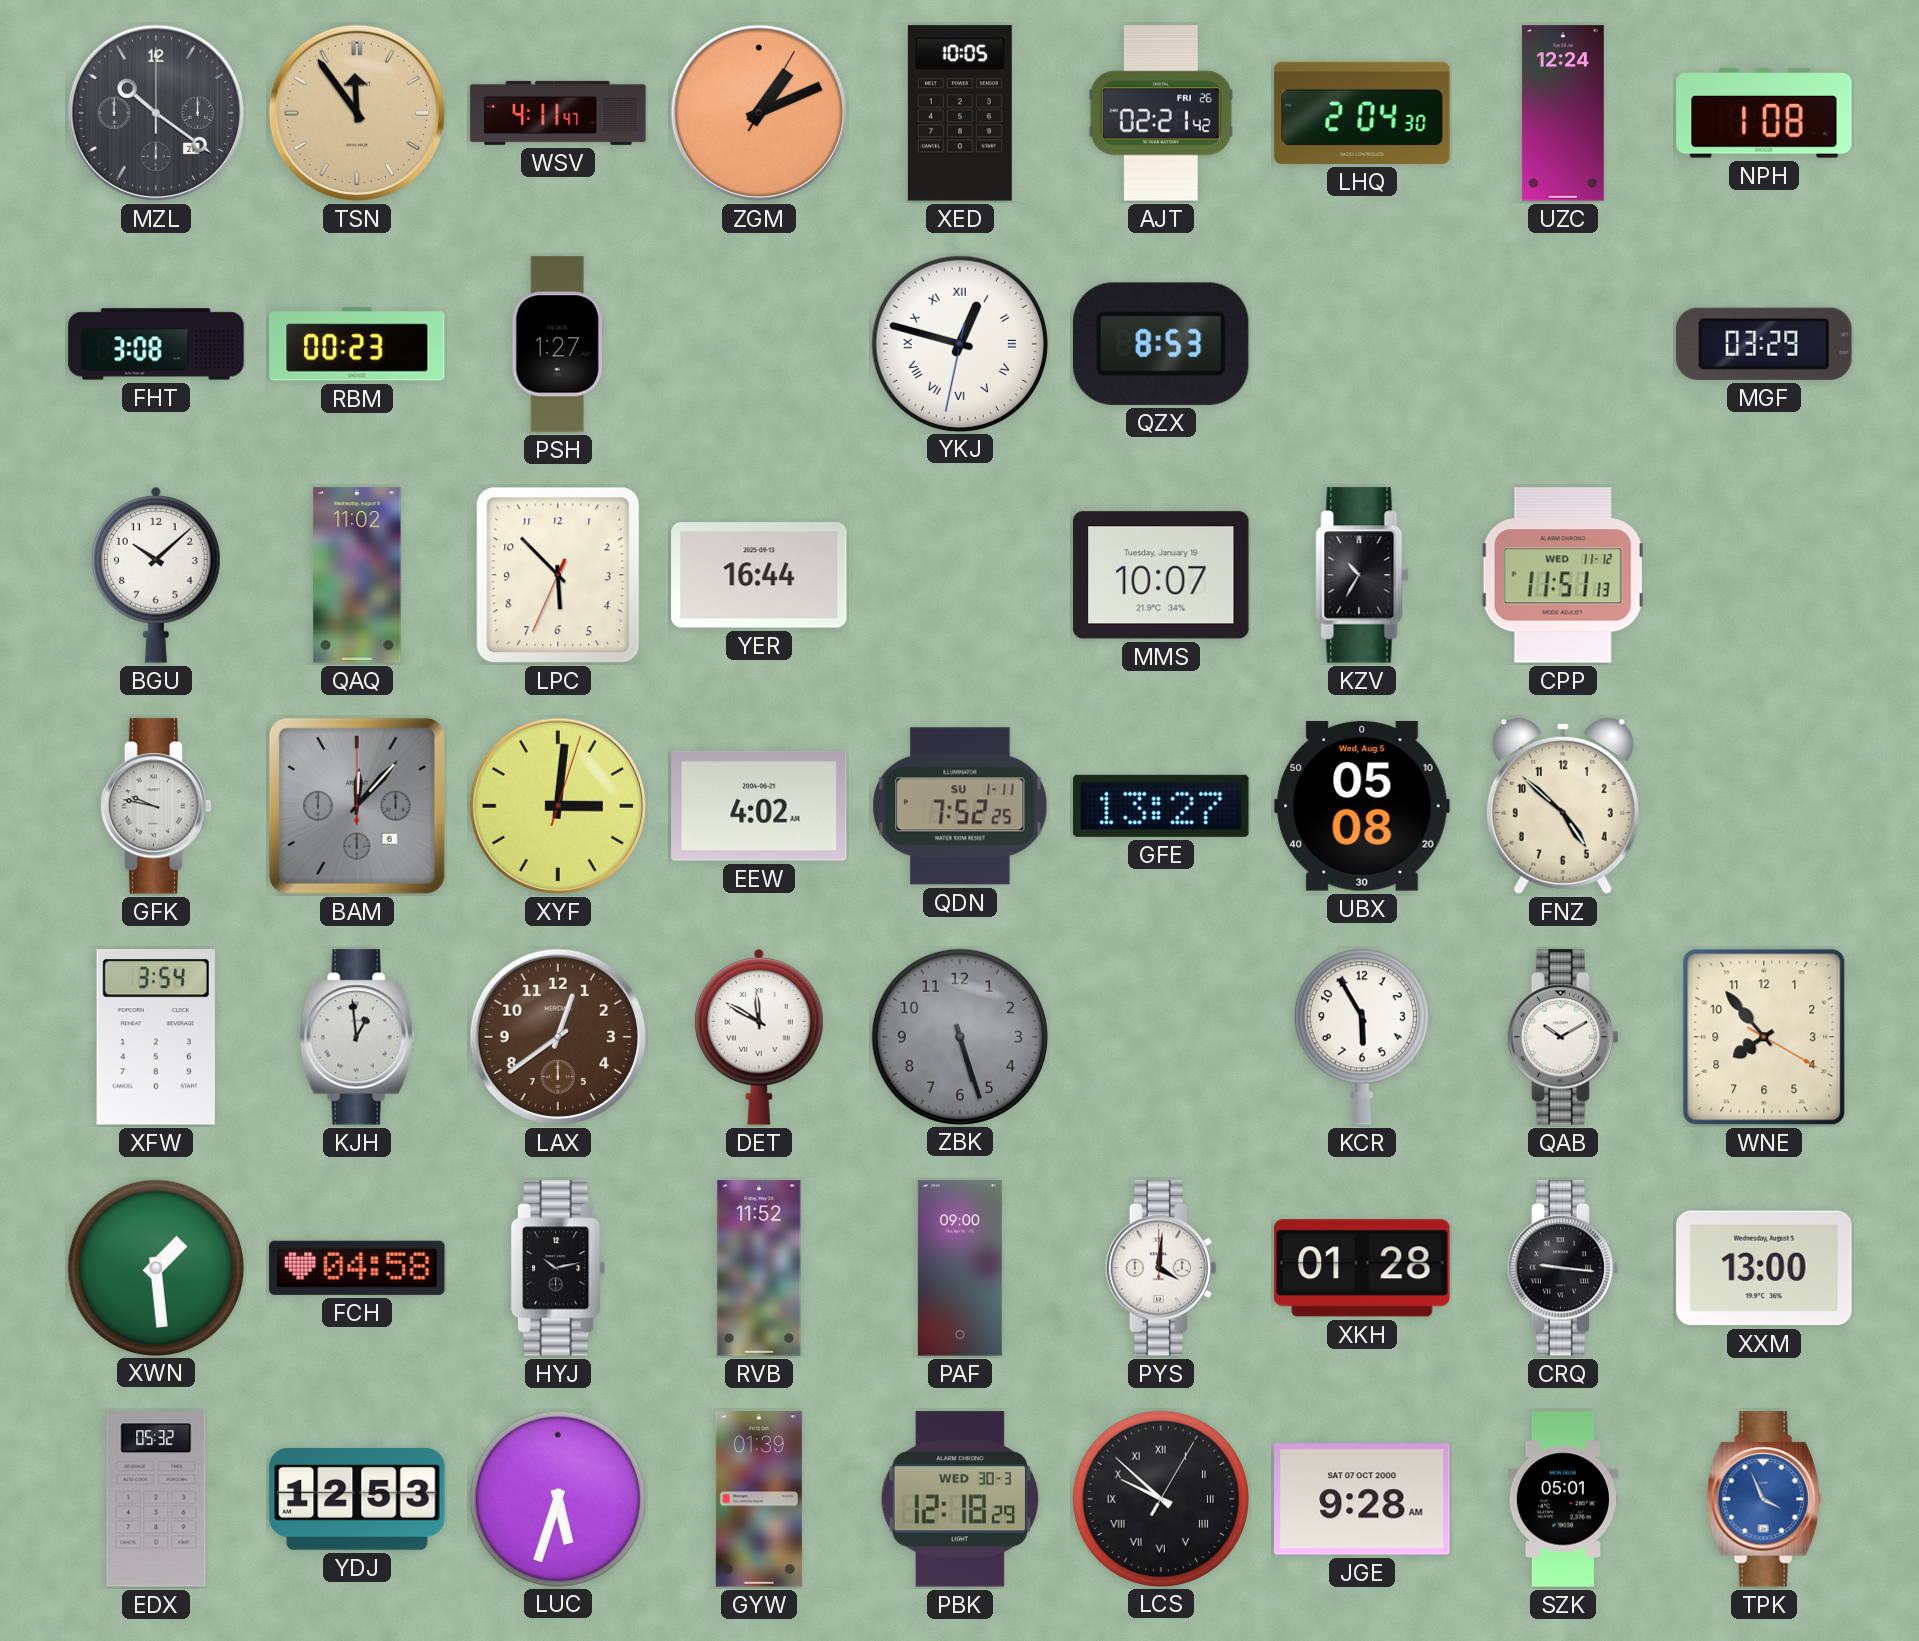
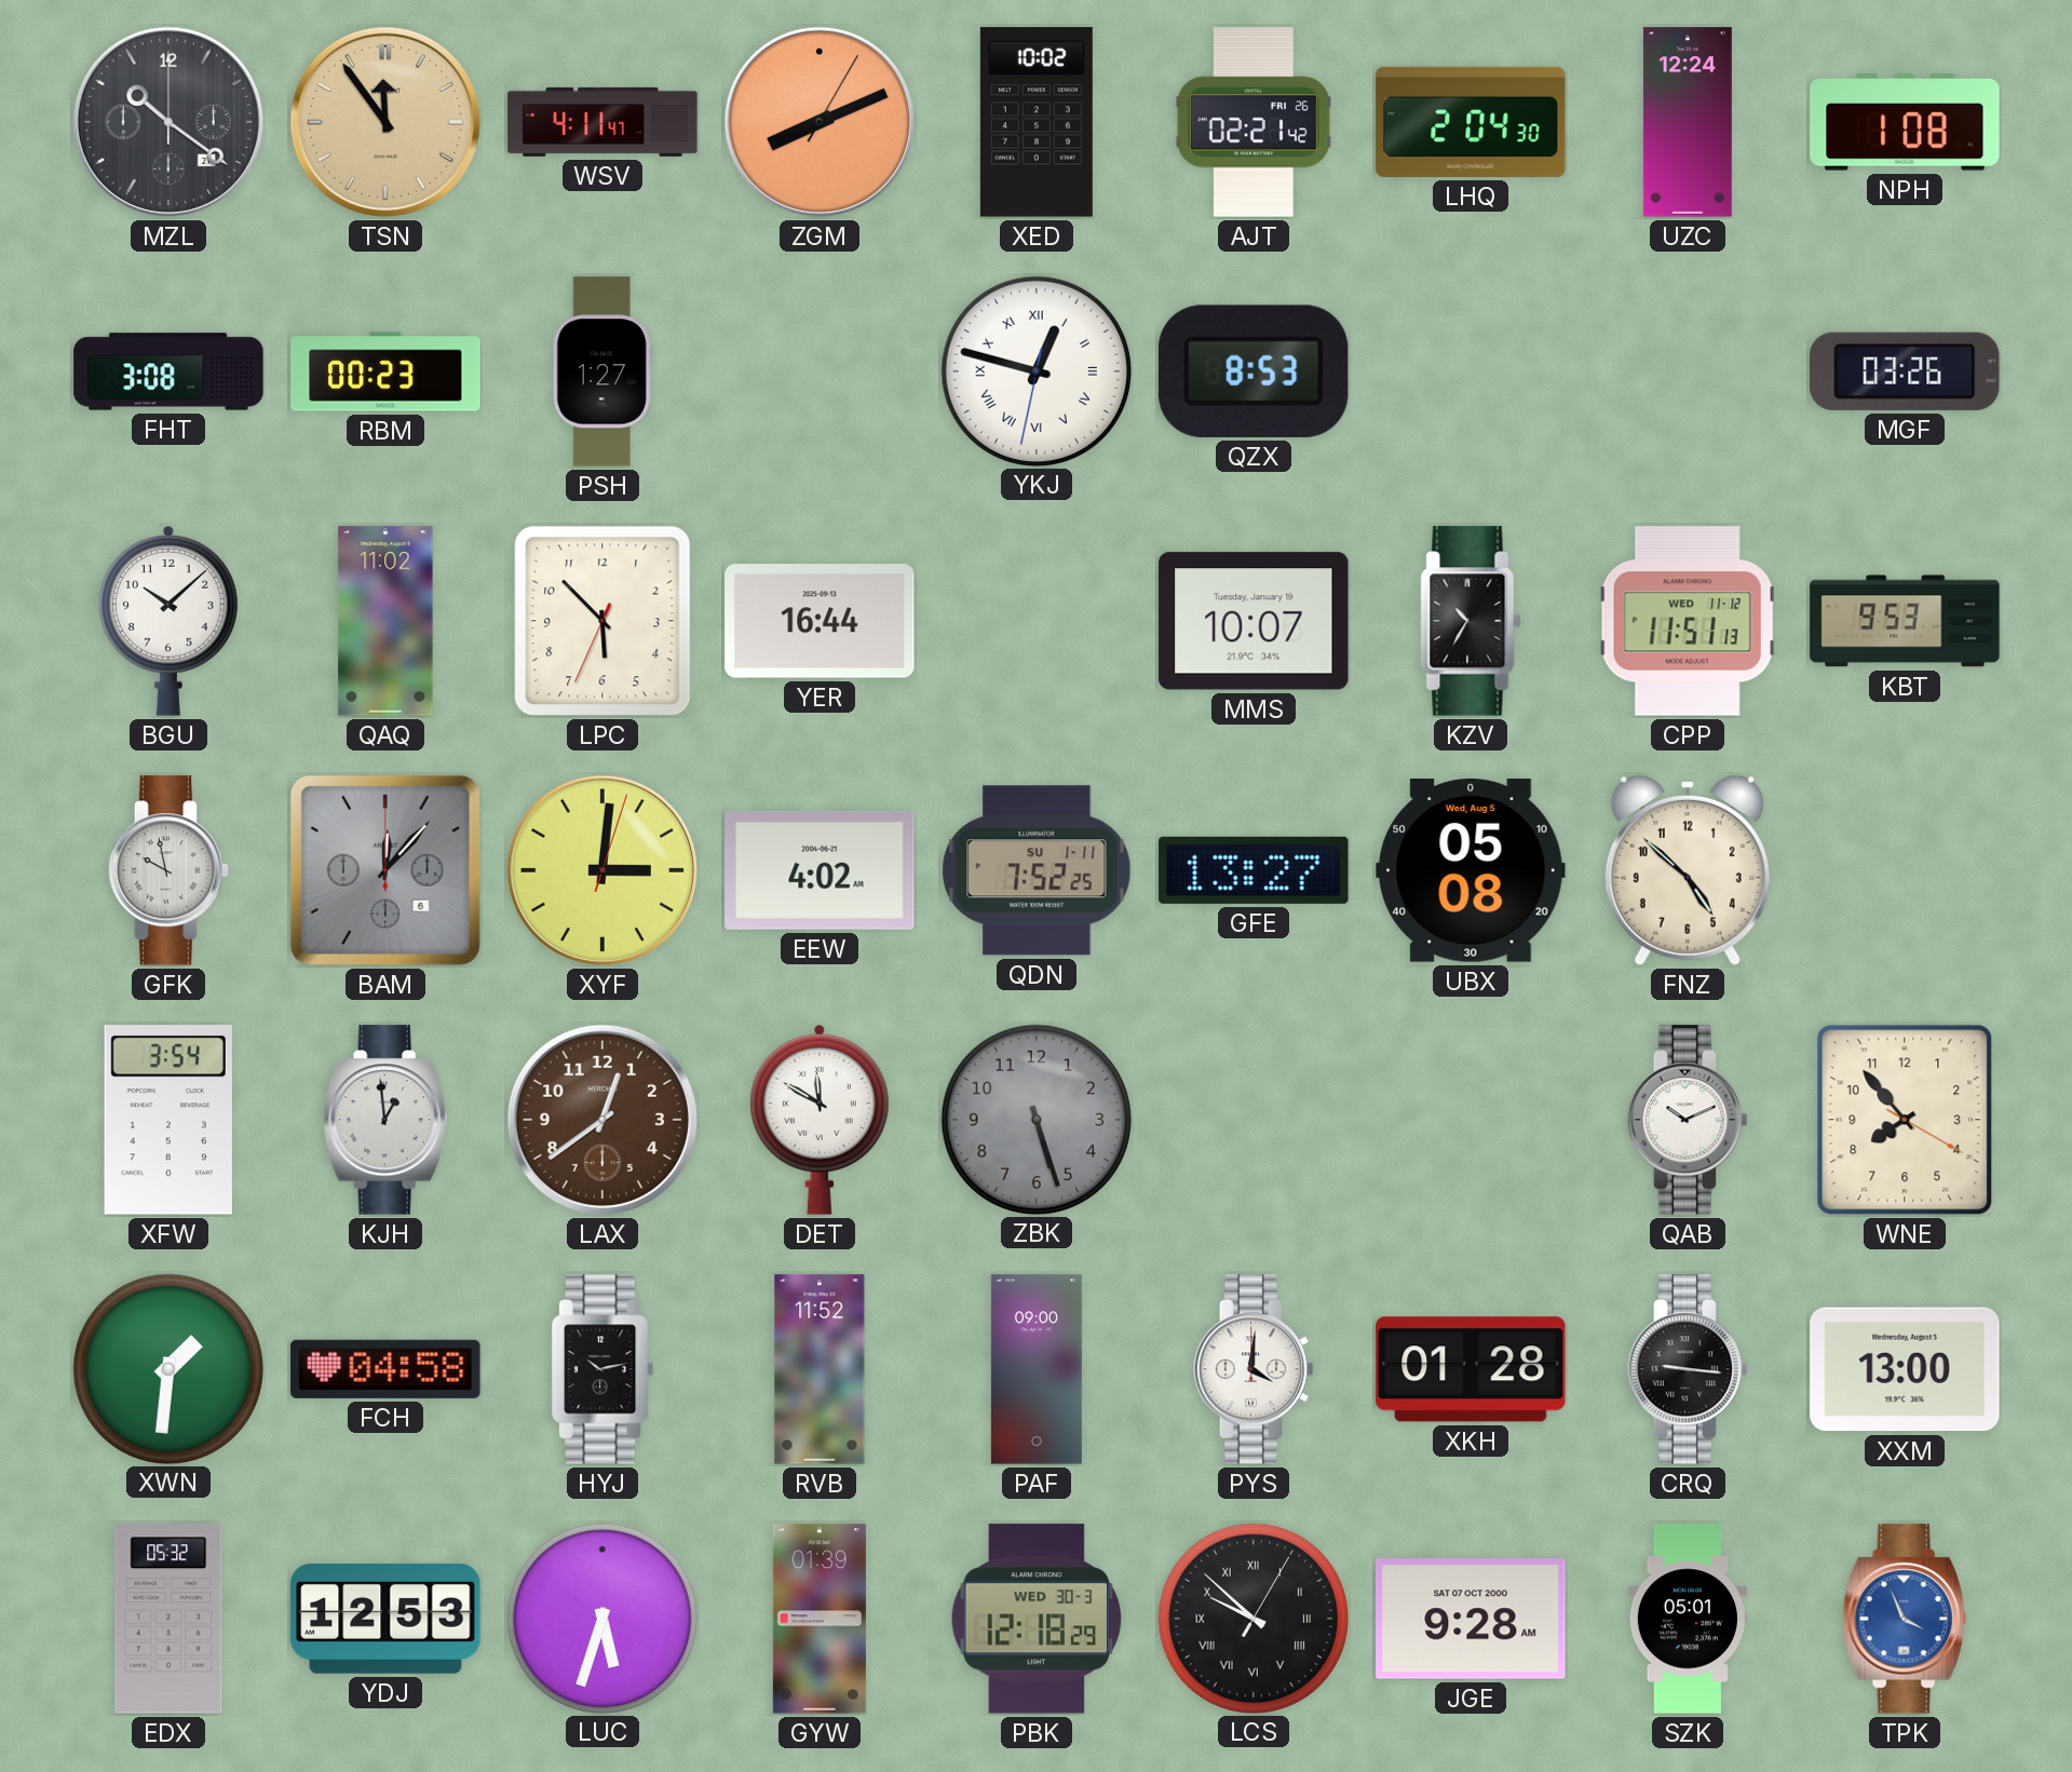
ZGM: 1:11 -> 8:11 (820, 122)
XED: 10:05 -> 10:02 (1037, 122)
MGF: 03:29 -> 03:26 (1905, 371)
KBT: none -> 9:53 (1905, 621)
GFK: 9:47 -> 9:58 (168, 870)
KCR: 5:55 -> none (1362, 1037)
QAB: 10:10 -> 10:11 (1688, 1120)
XWN: 1:29 -> 1:31 (167, 1368)
